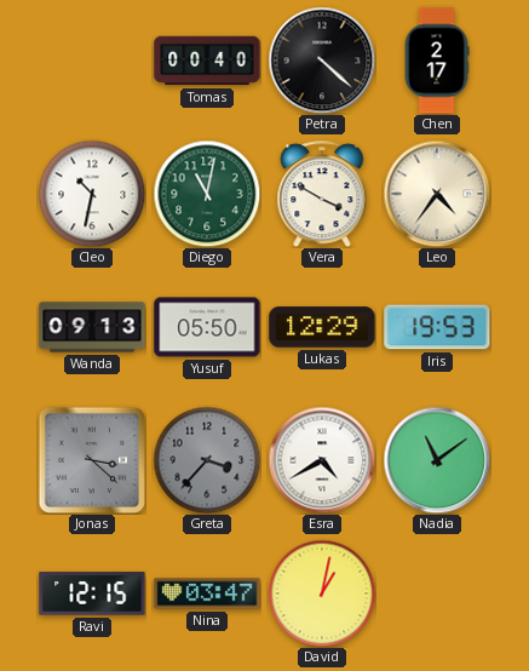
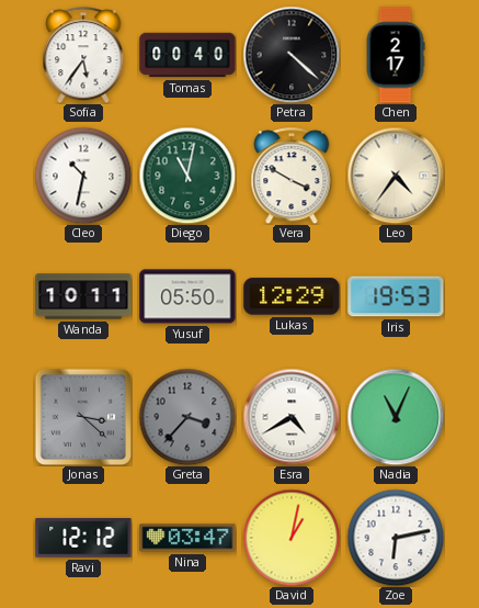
Sofia: none -> 5:36 (83, 55)
Wanda: 09:13 -> 10:11 (83, 296)
Nadia: 11:09 -> 11:04 (396, 417)
Ravi: 12:15 -> 12:12 (83, 538)
Zoe: none -> 6:13 (396, 538)
